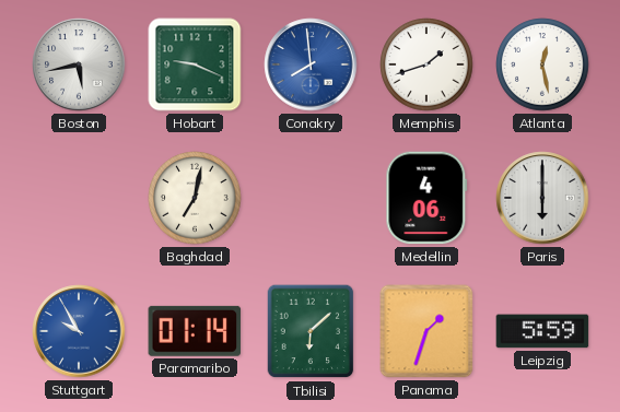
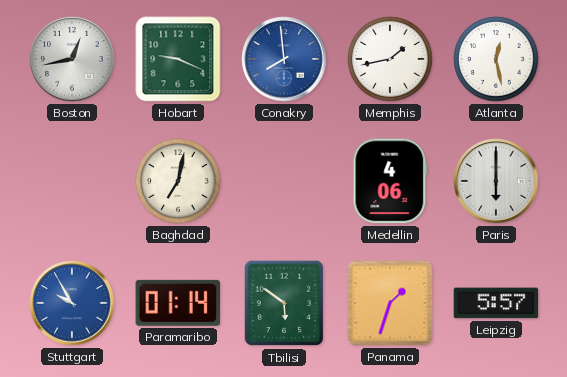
Boston: 5:43 -> 12:43 (72, 59)
Memphis: 1:42 -> 1:43 (390, 59)
Tbilisi: 6:08 -> 5:51 (284, 303)
Leipzig: 5:59 -> 5:57 (496, 303)
